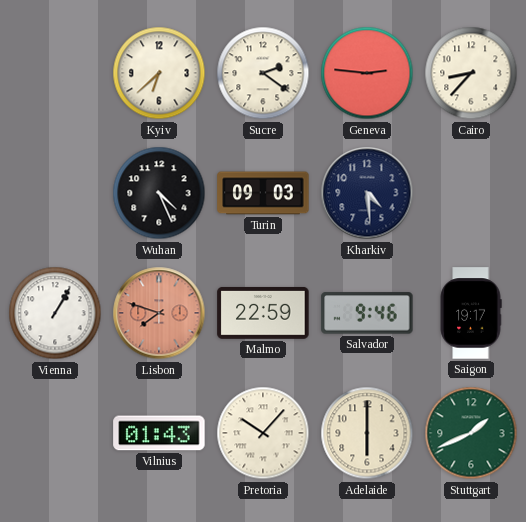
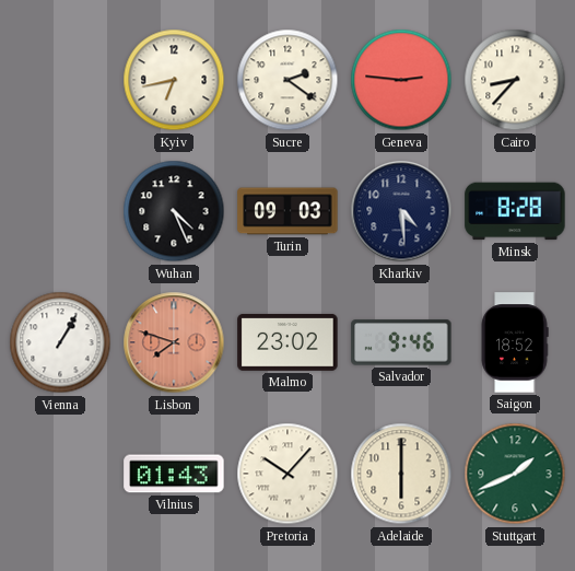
Kyiv: 6:38 -> 6:43 (174, 80)
Minsk: none -> 8:28 (515, 211)
Malmo: 22:59 -> 23:02 (287, 342)
Saigon: 19:17 -> 18:52 (515, 342)
